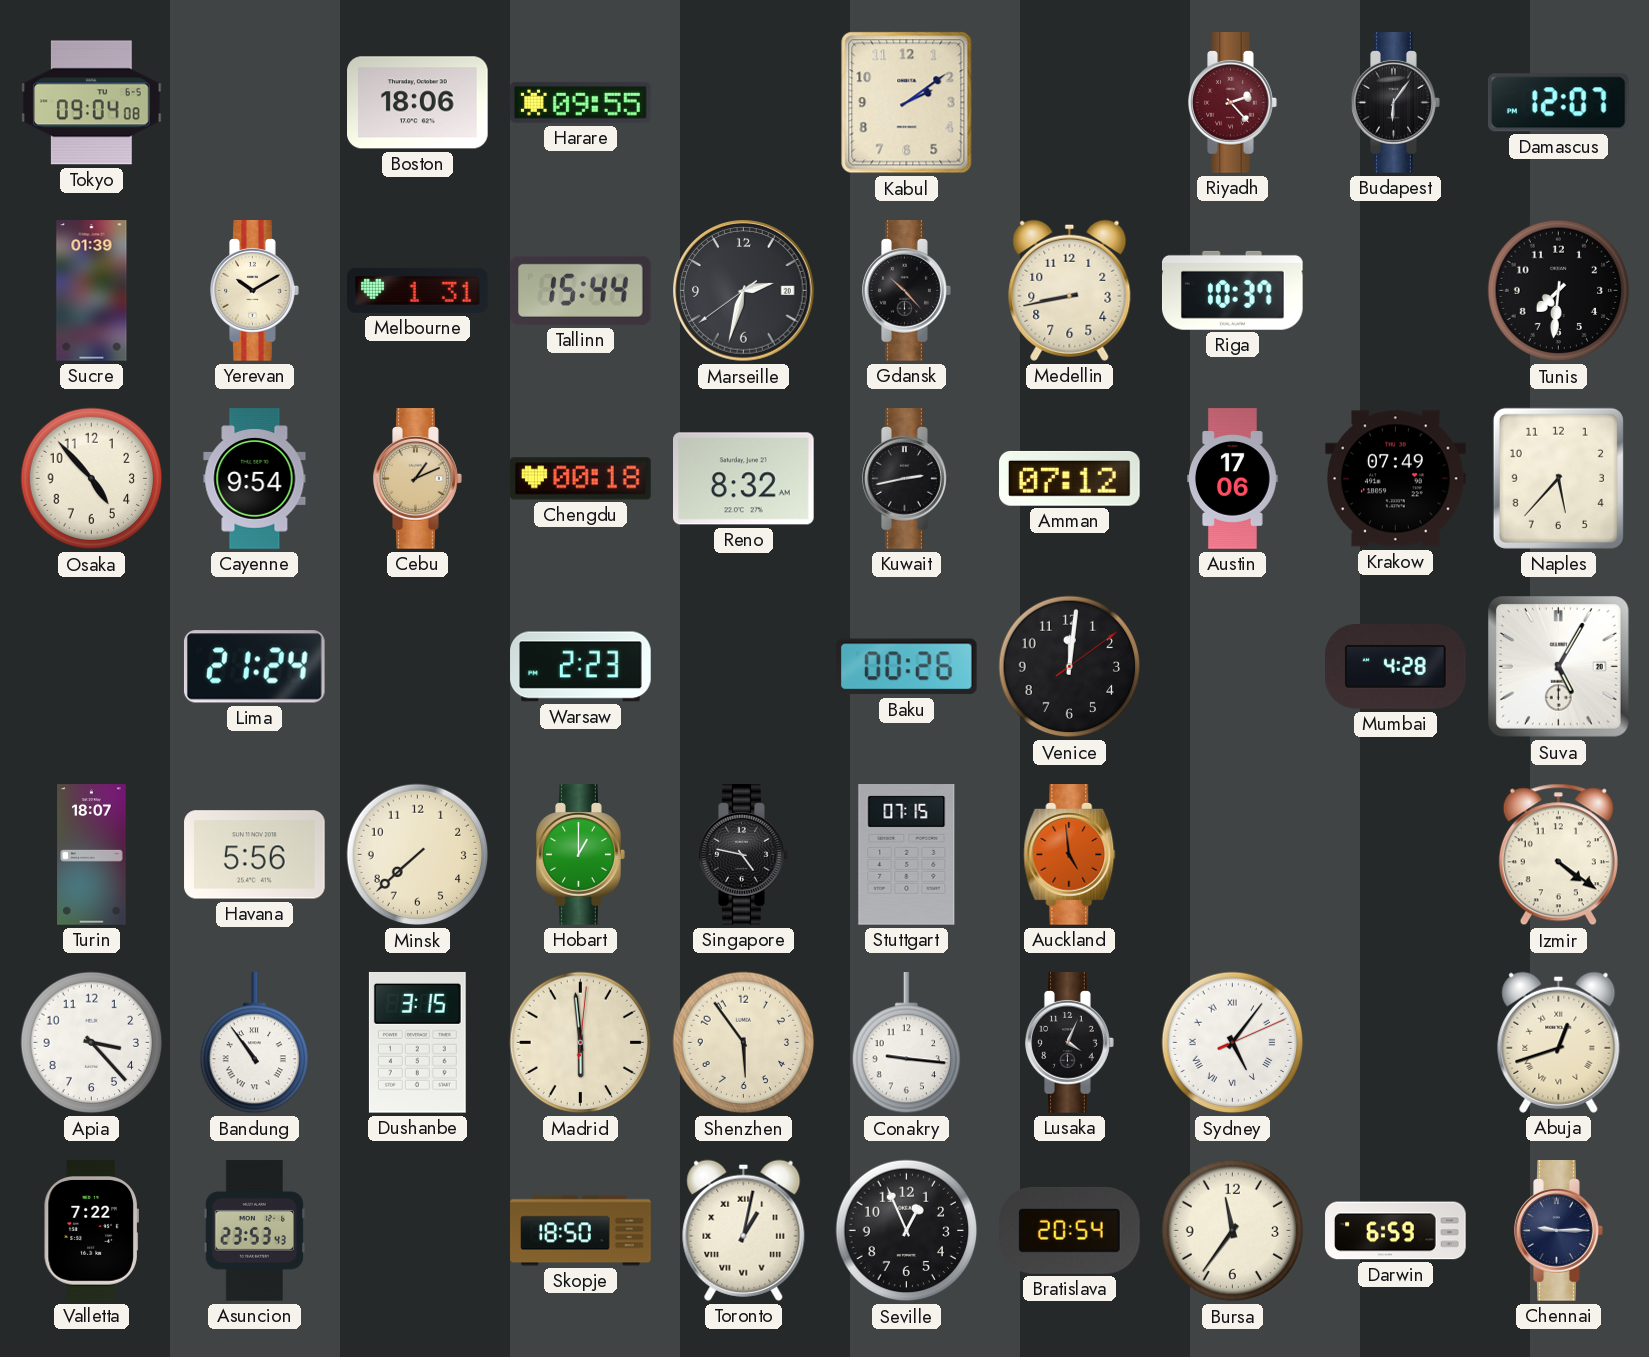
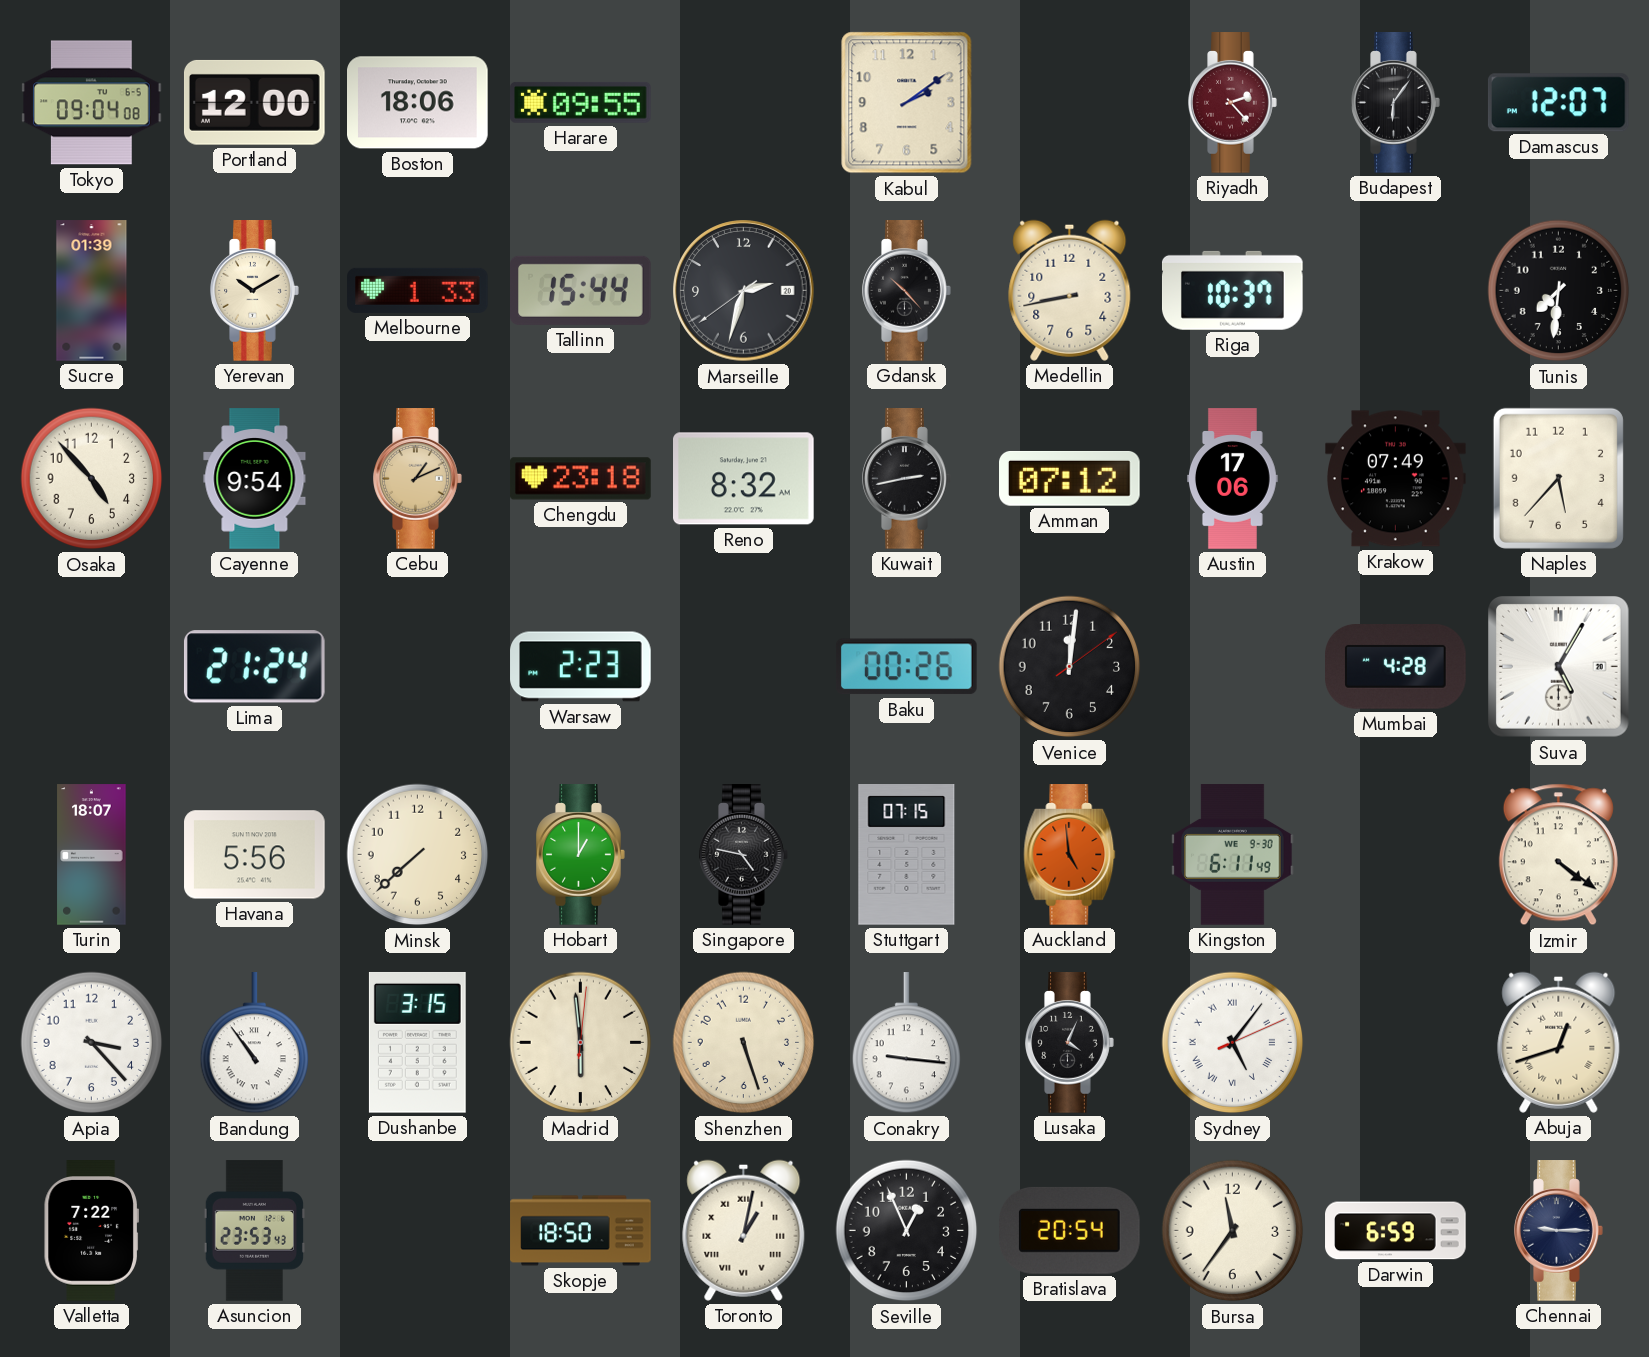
Portland: none -> 12:00 (254, 102)
Melbourne: 1:31 -> 1:33 (418, 290)
Chengdu: 00:18 -> 23:18 (581, 479)
Kingston: none -> 6:11 (1233, 855)
Shenzhen: 5:54 -> 5:27 (744, 1043)
